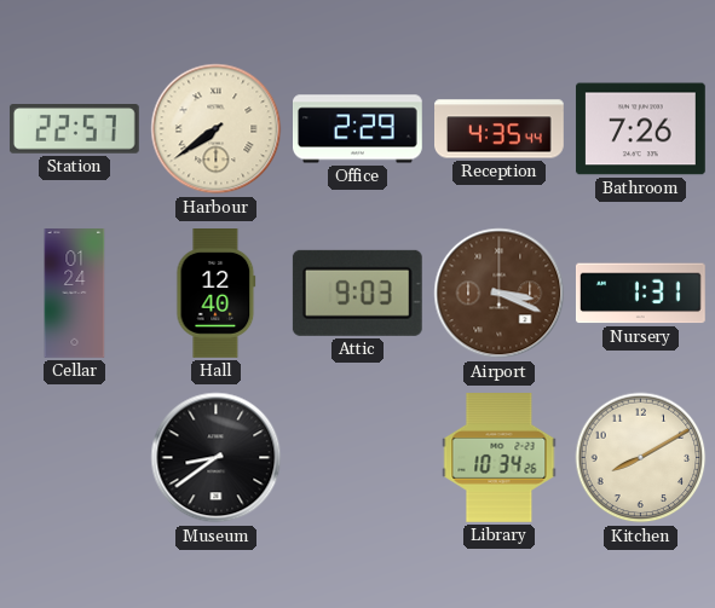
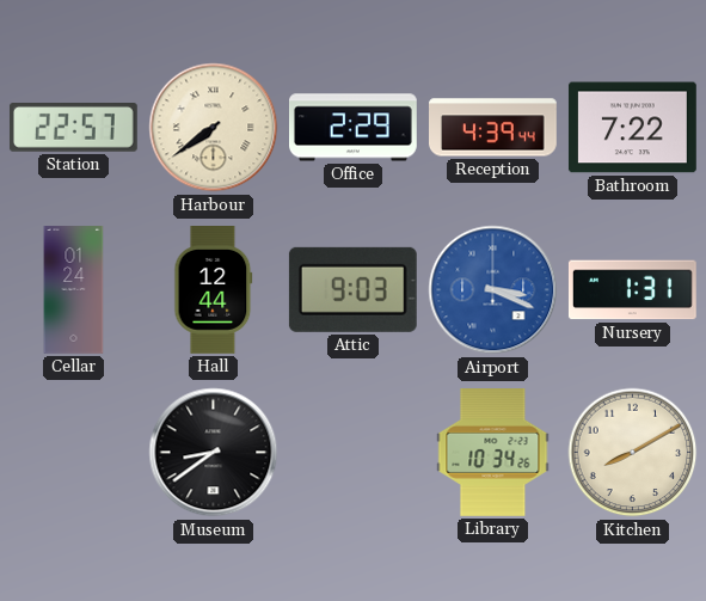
Reception: 4:35 -> 4:39 (493, 128)
Bathroom: 7:26 -> 7:22 (632, 128)
Hall: 12:40 -> 12:44 (214, 290)
Airport dial: brown -> blue (493, 290)
